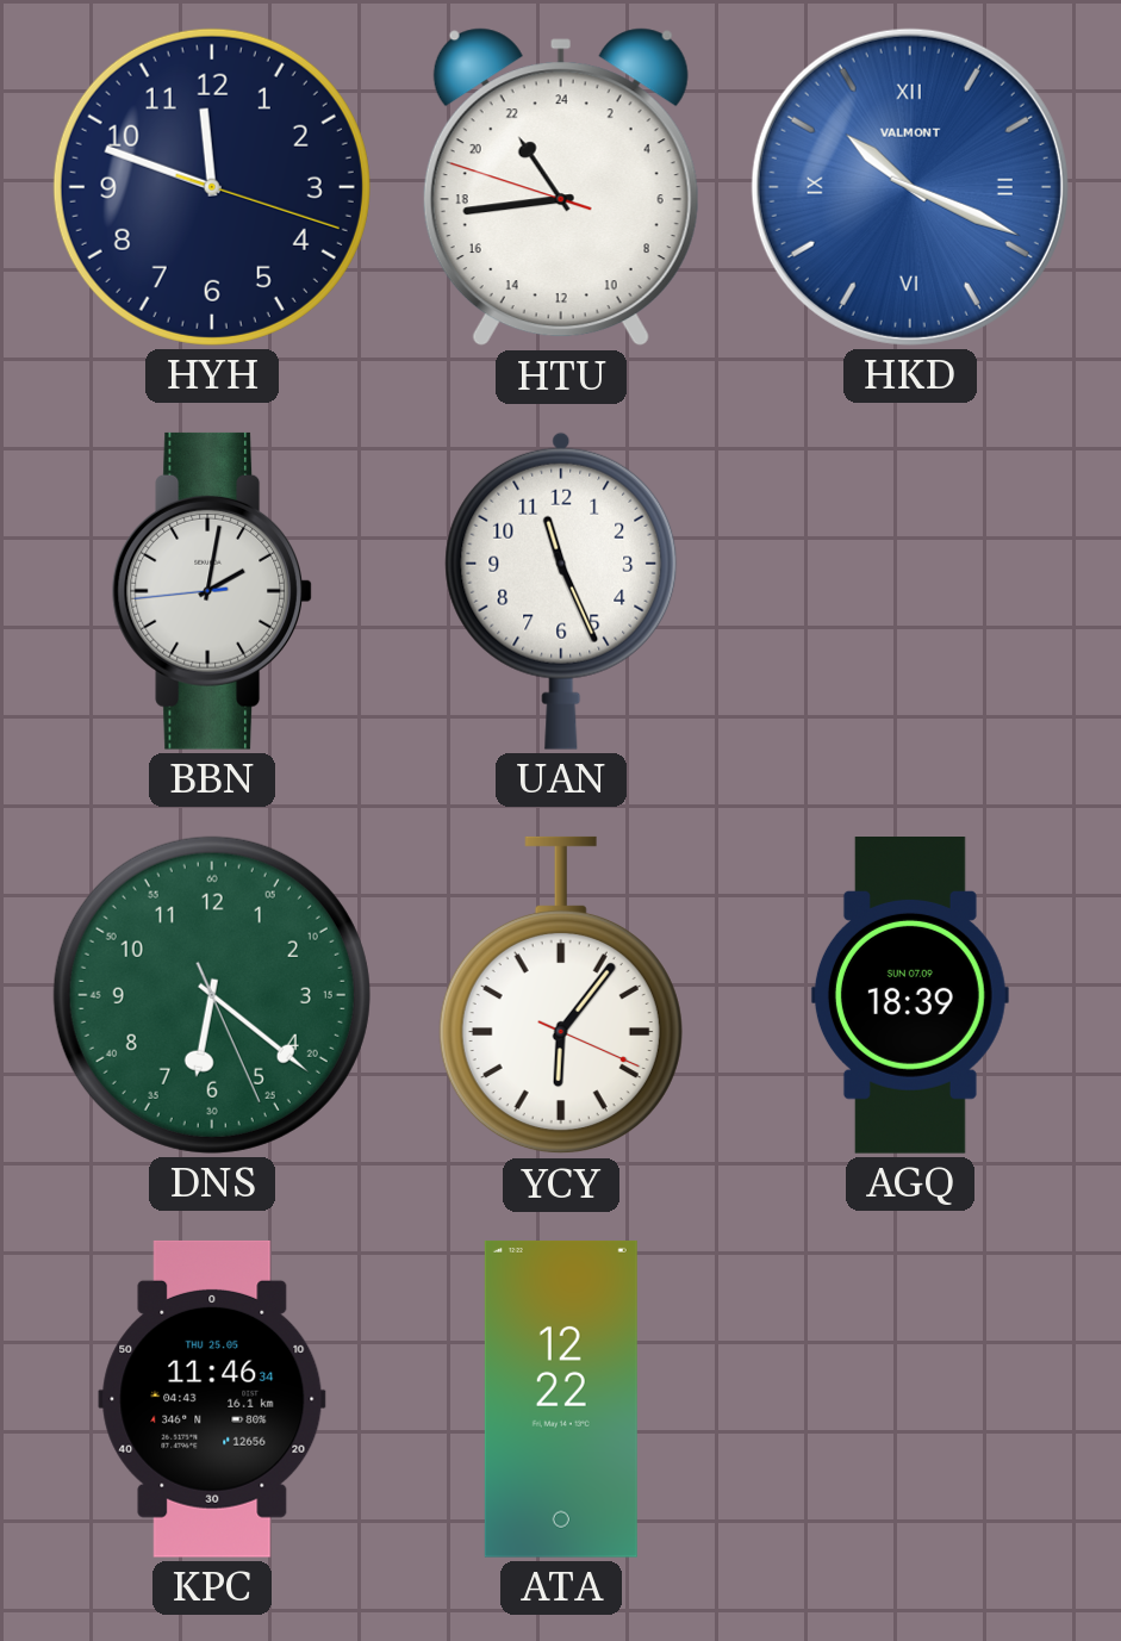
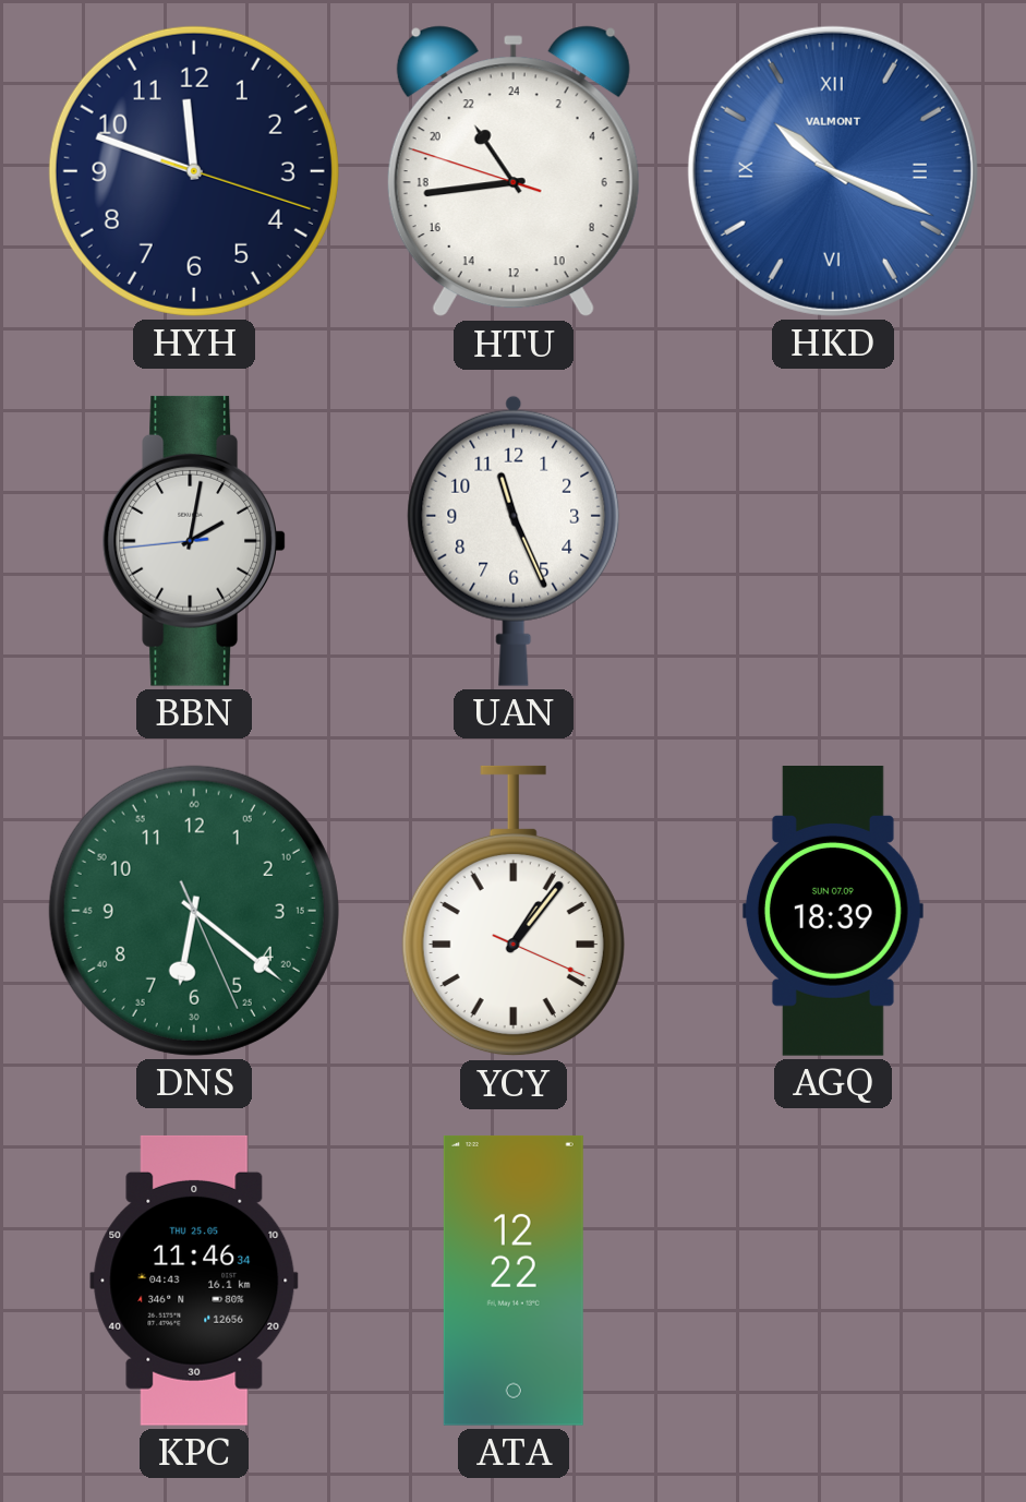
YCY: 6:06 -> 1:06 (514, 911)
